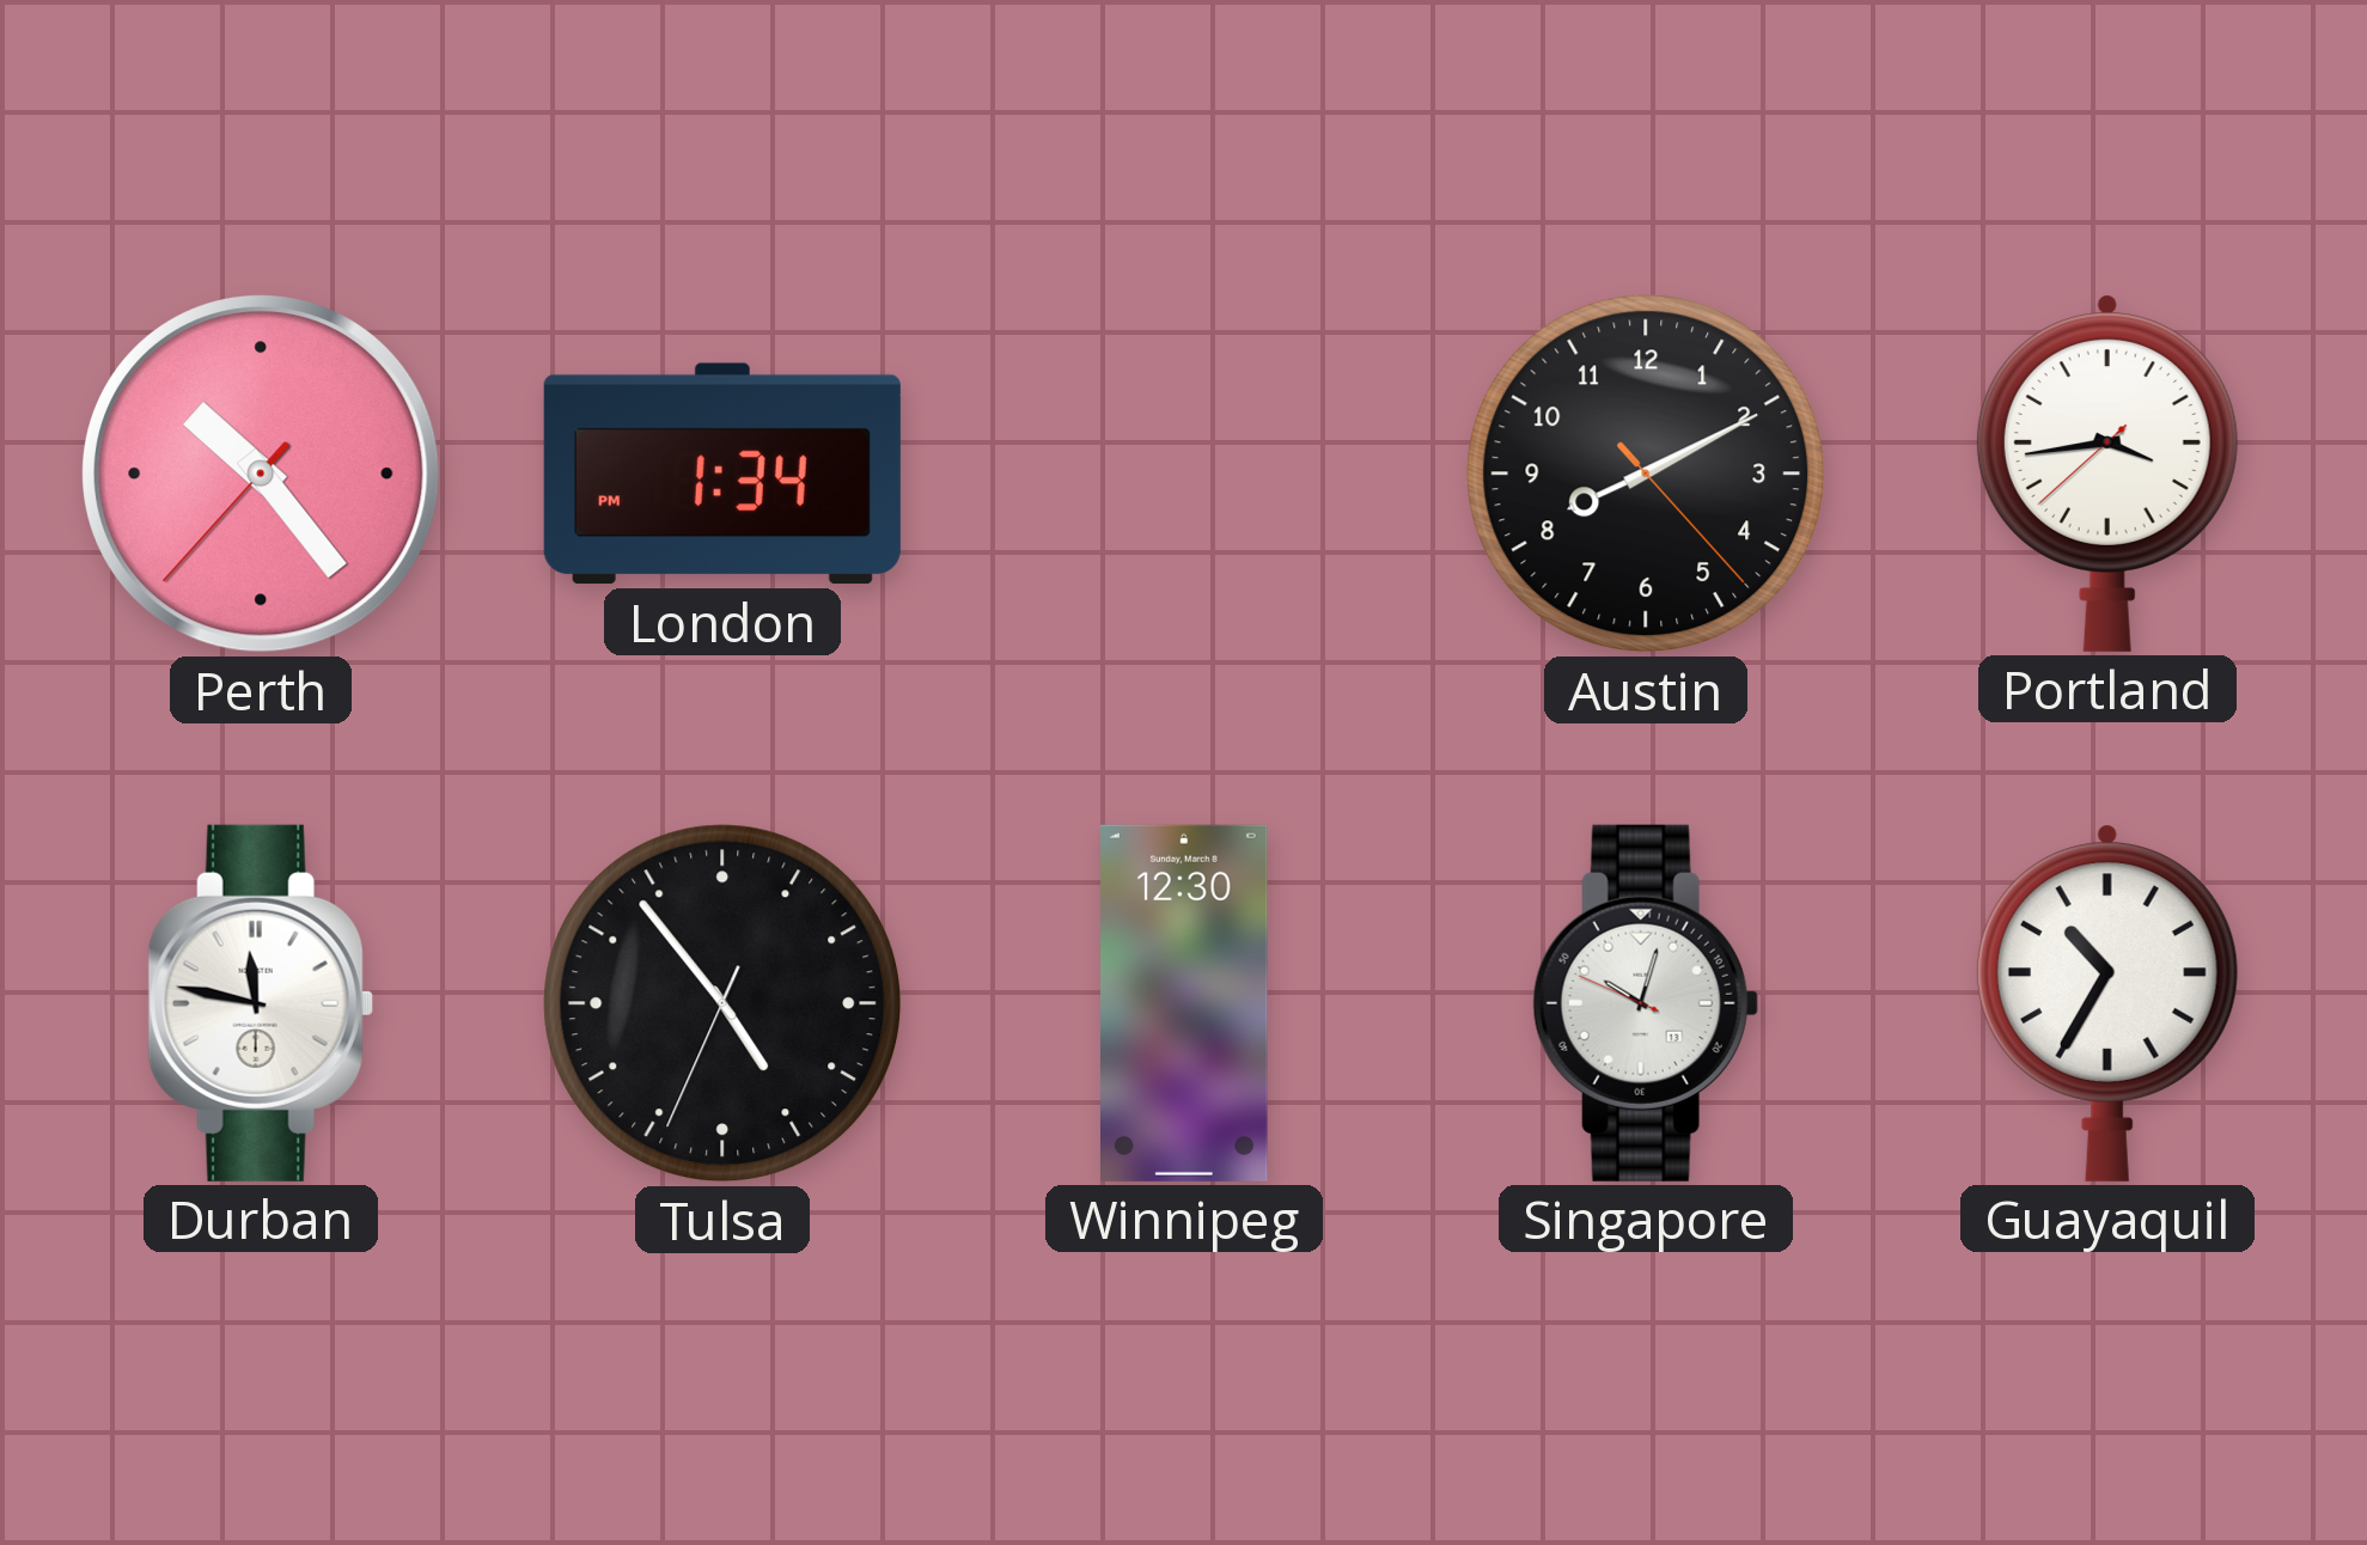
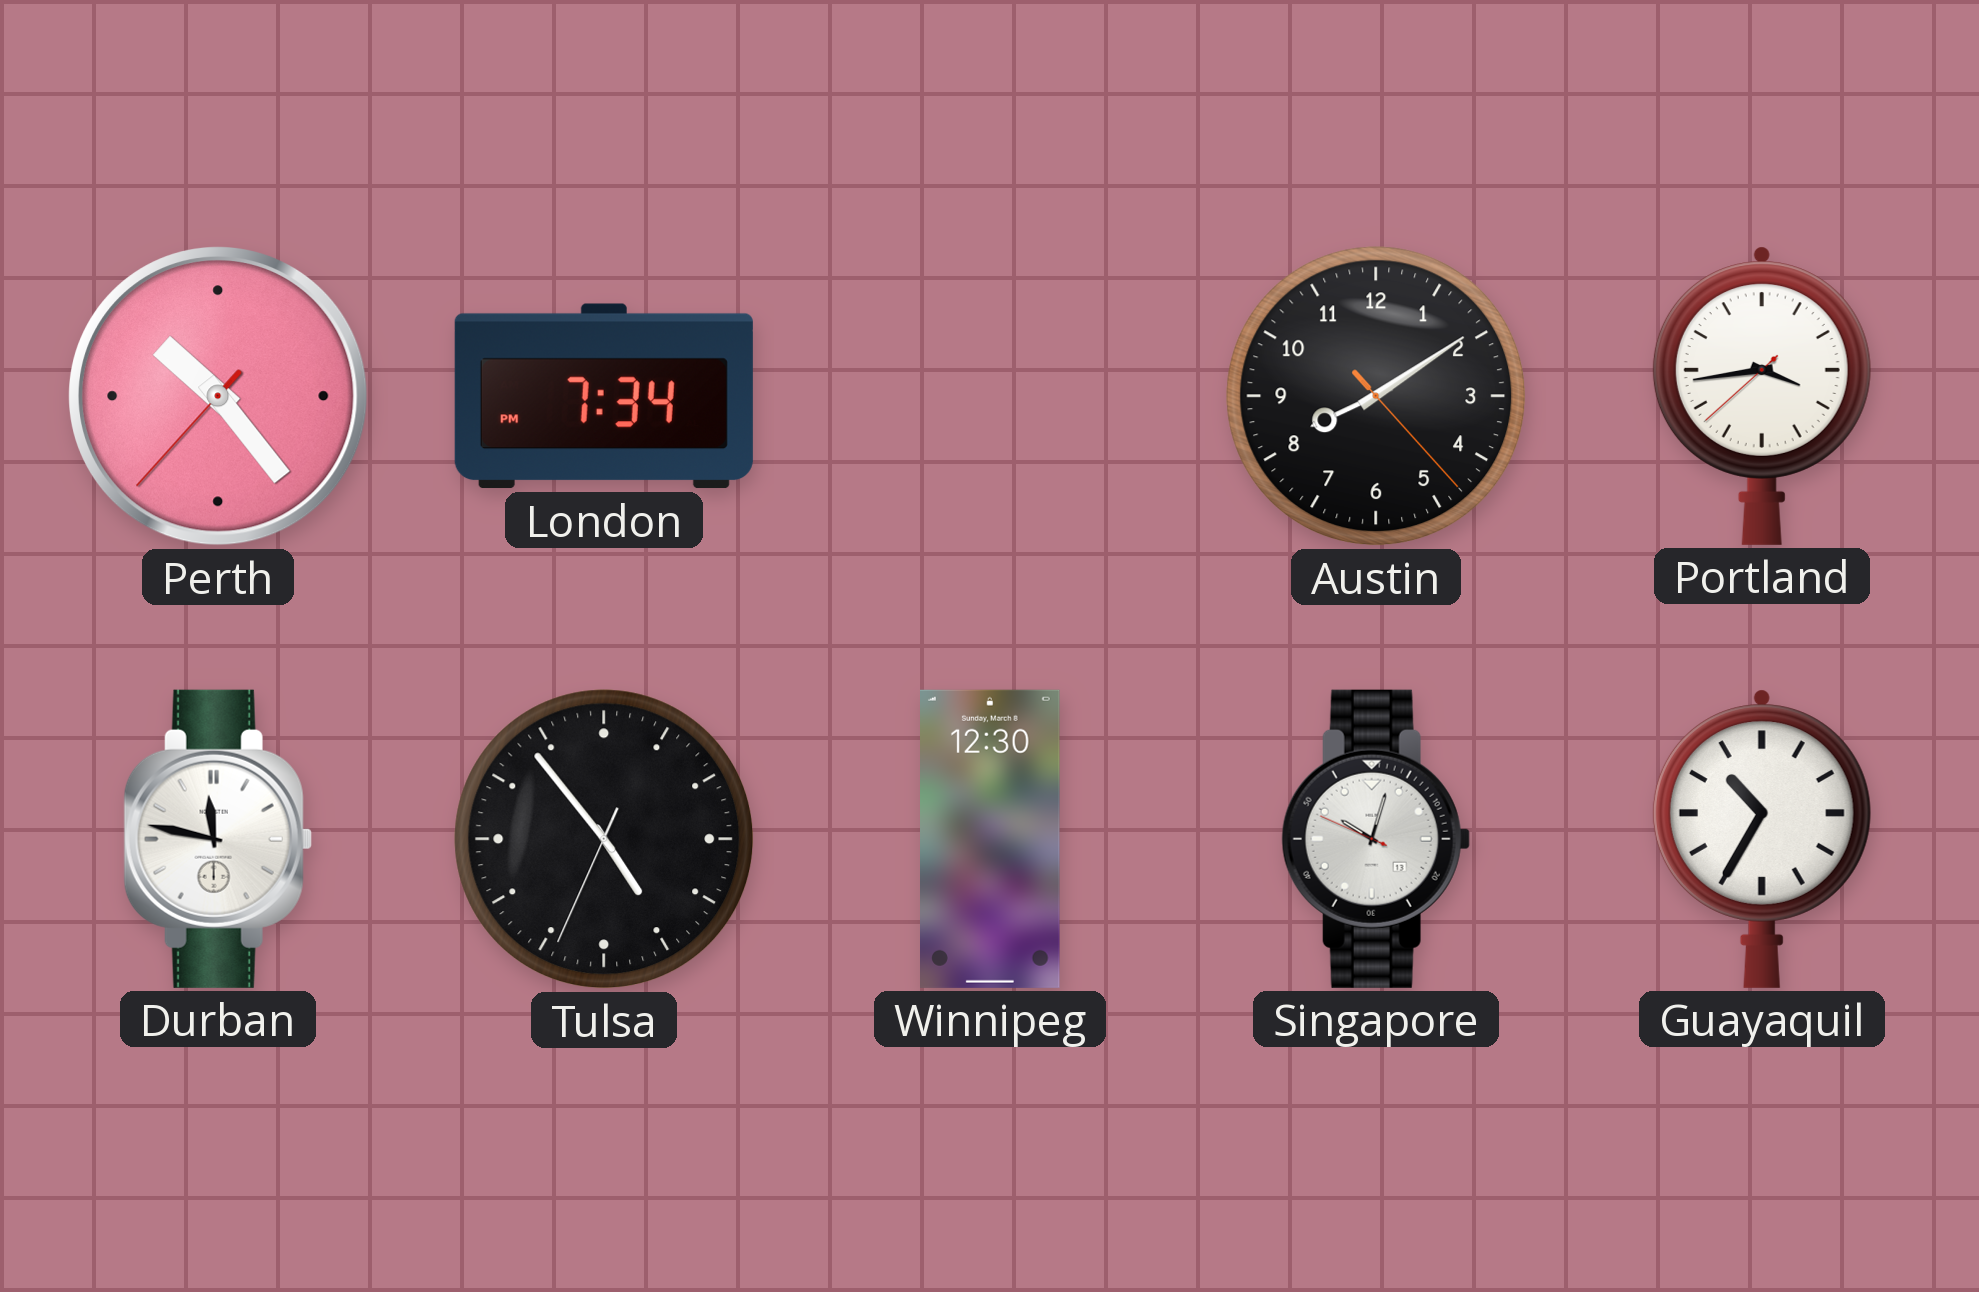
London: 1:34 -> 7:34 (604, 396)
Austin: 8:10 -> 8:09 (1376, 396)
